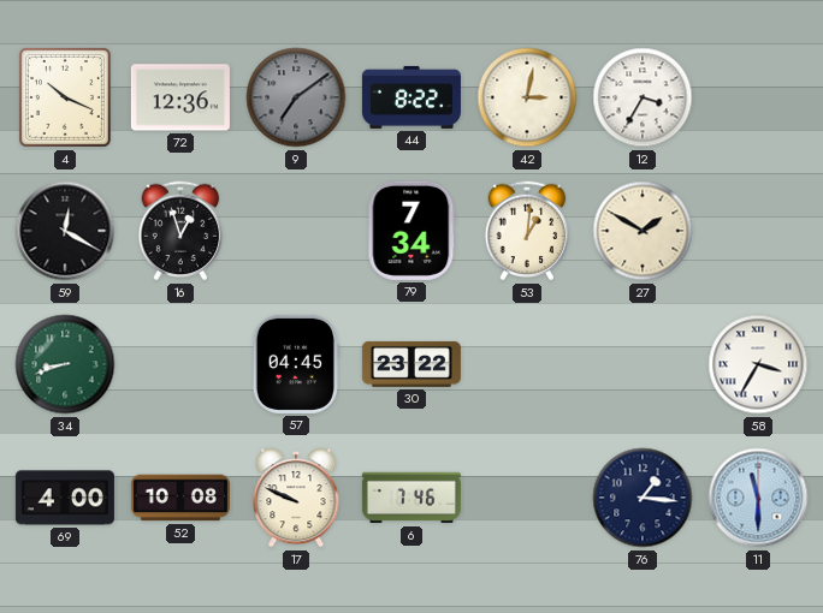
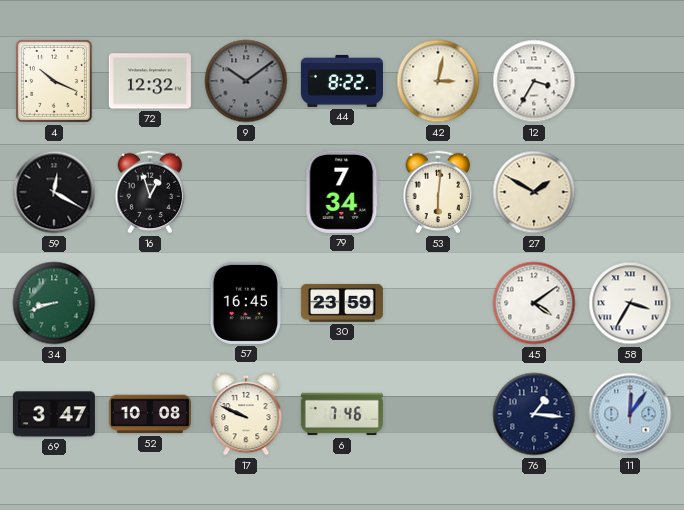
72: 12:36 -> 12:32 (150, 81)
9: 7:09 -> 10:09 (246, 81)
53: 1:01 -> 6:01 (438, 192)
57: 04:45 -> 16:45 (246, 303)
30: 23:22 -> 23:59 (342, 303)
45: none -> 4:09 (534, 303)
69: 4:00 -> 3:47 (54, 414)
11: 11:30 -> 12:06 (630, 414)
